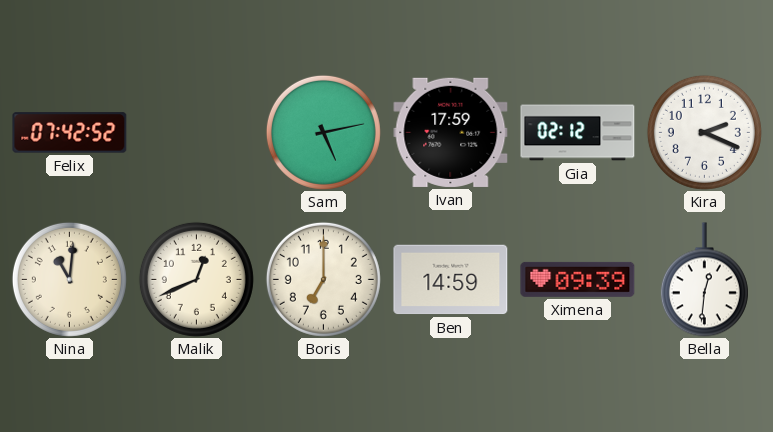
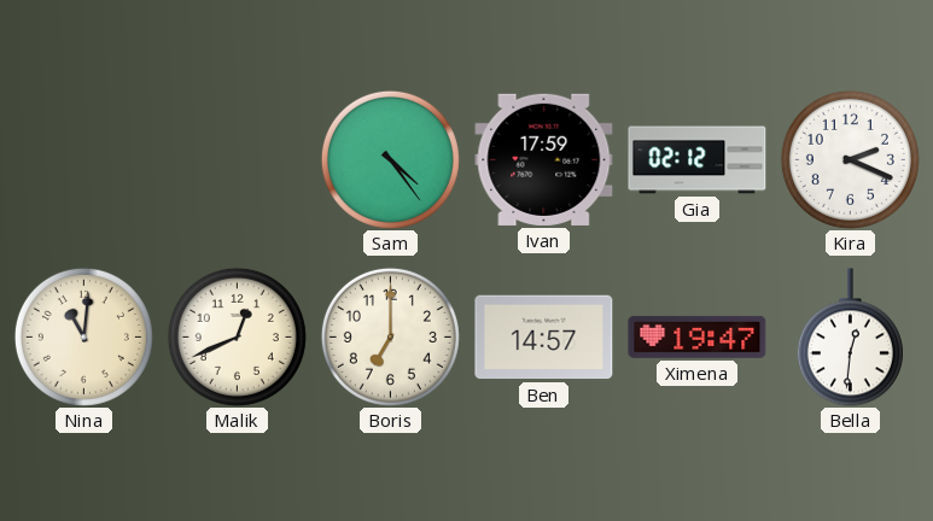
Felix: 07:42 -> none (70, 133)
Sam: 5:13 -> 4:24 (390, 159)
Ben: 14:59 -> 14:57 (544, 338)
Ximena: 09:39 -> 19:47 (698, 336)
